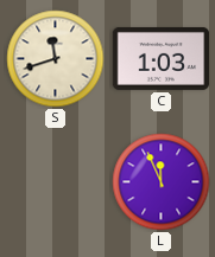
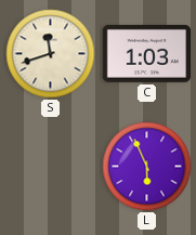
L: 11:56 -> 5:56 (147, 167)
